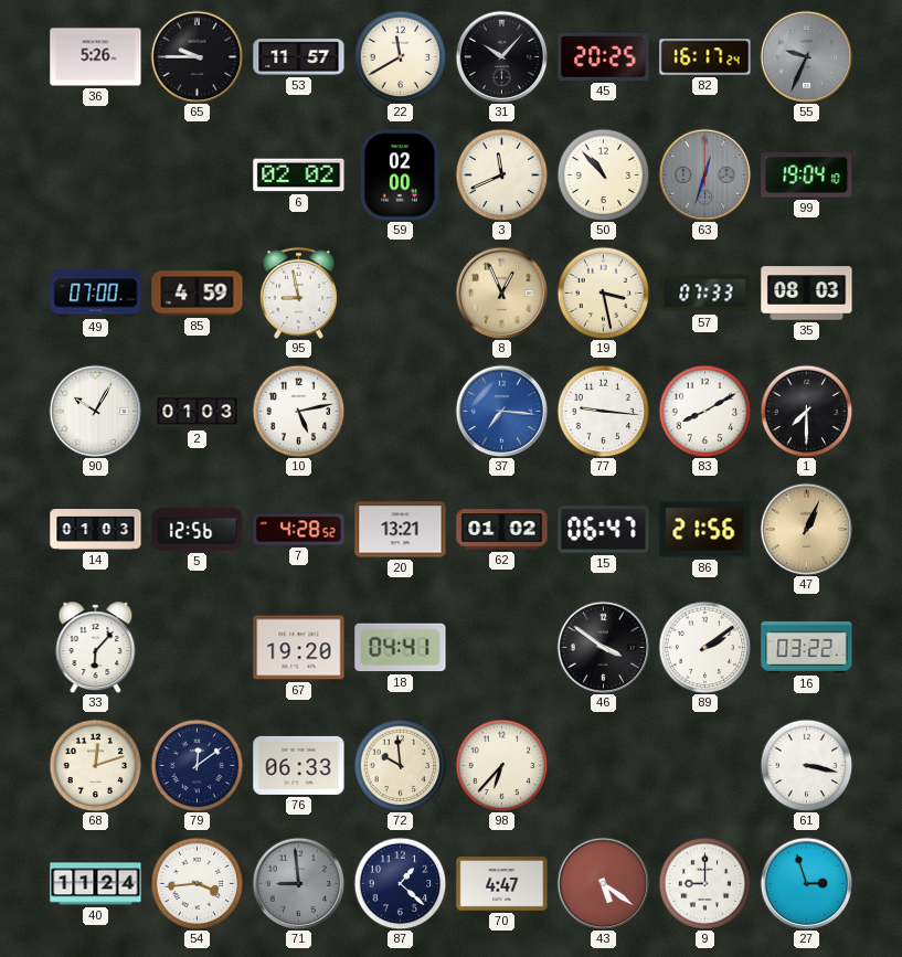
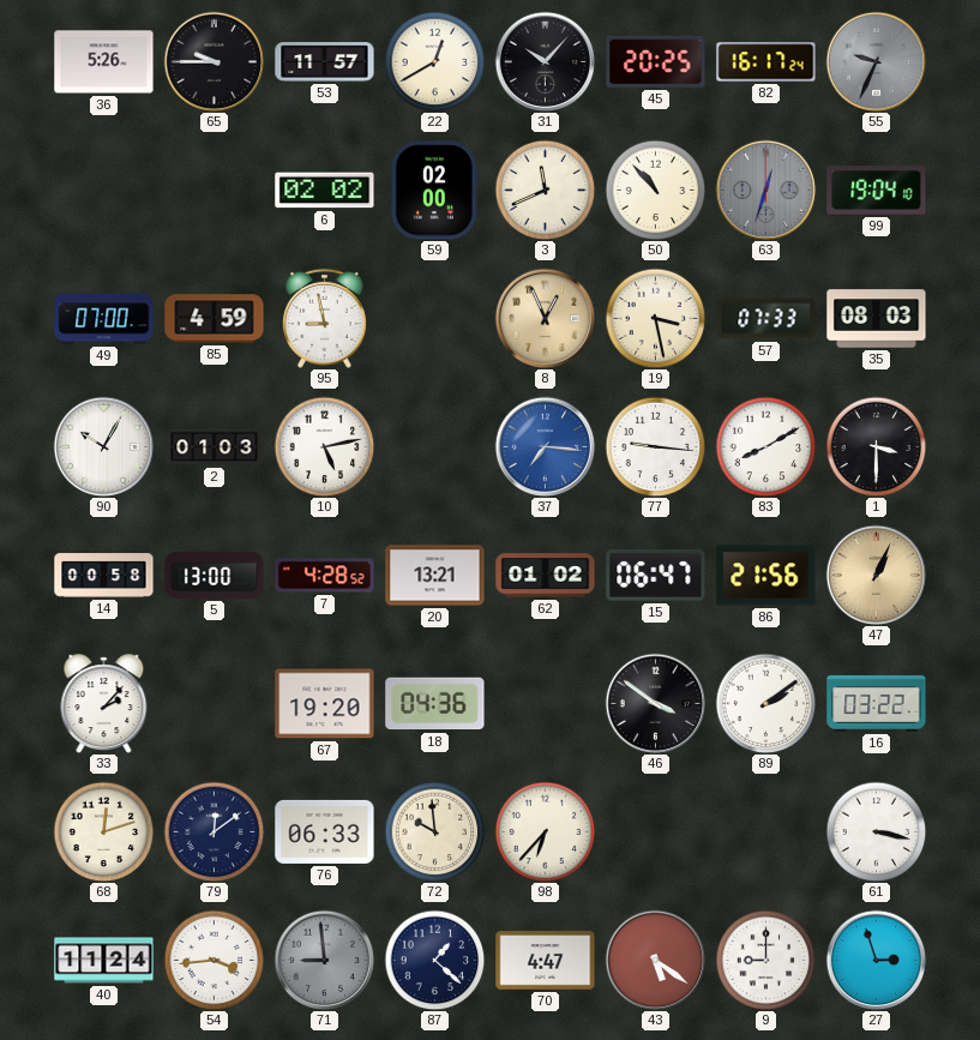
22: 11:40 -> 12:40 (434, 61)
1: 7:30 -> 3:30 (876, 446)
14: 01:03 -> 00:58 (104, 576)
5: 12:56 -> 13:00 (215, 575)
33: 6:07 -> 2:07 (104, 704)
18: 04:41 -> 04:36 (435, 704)
